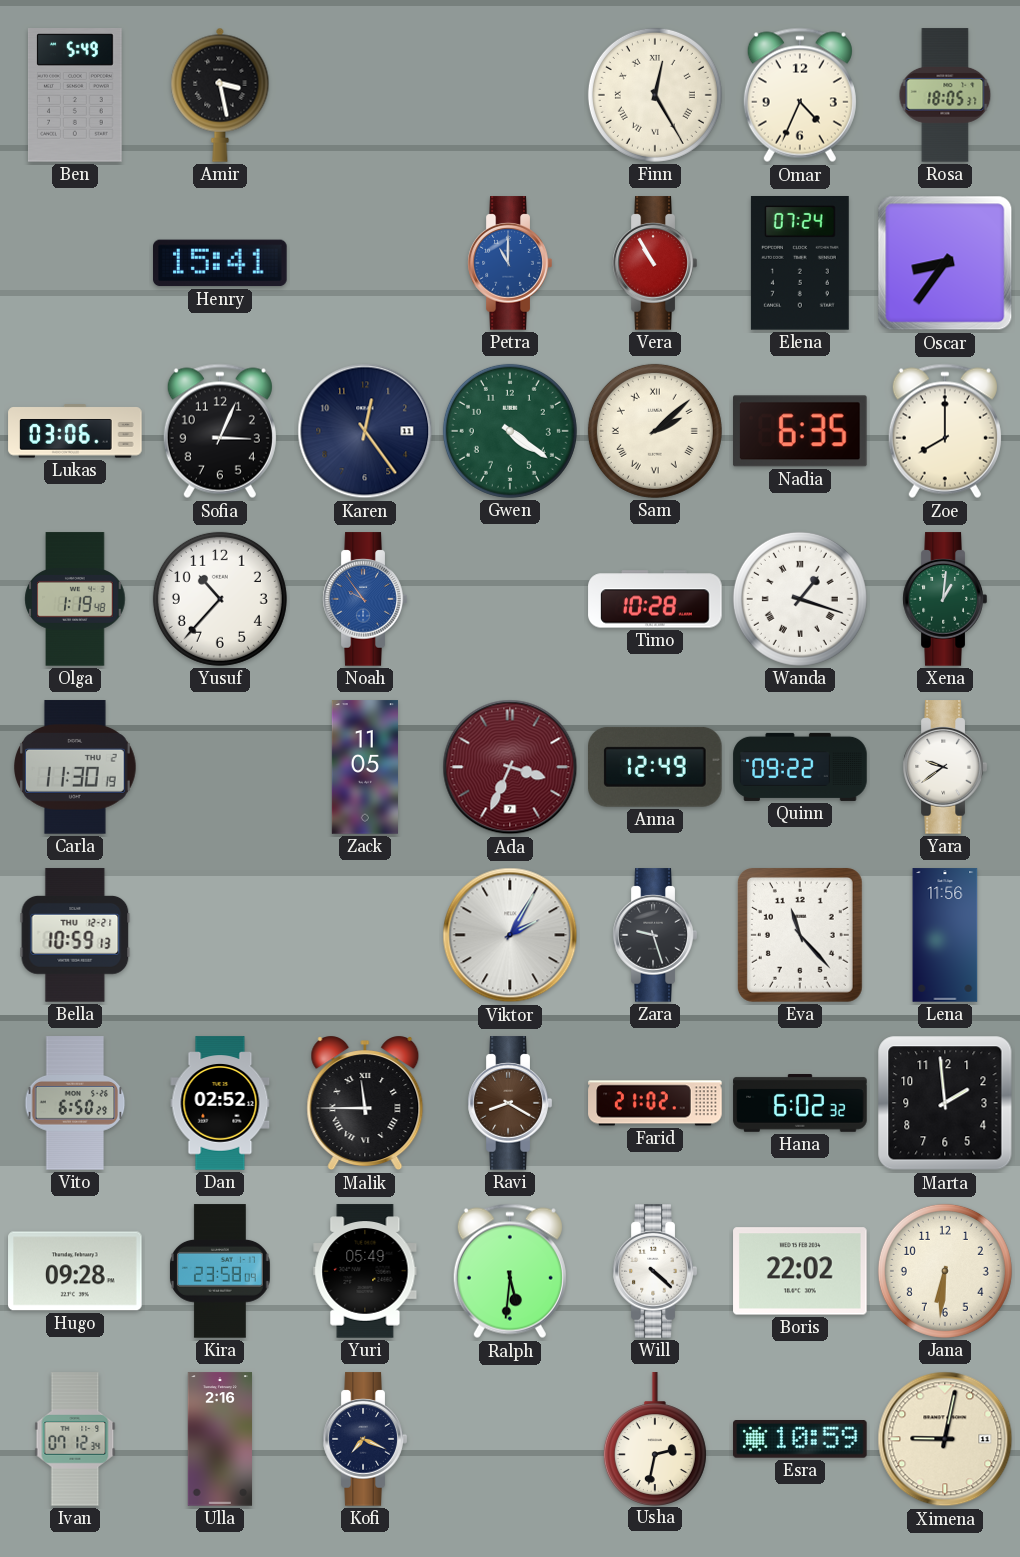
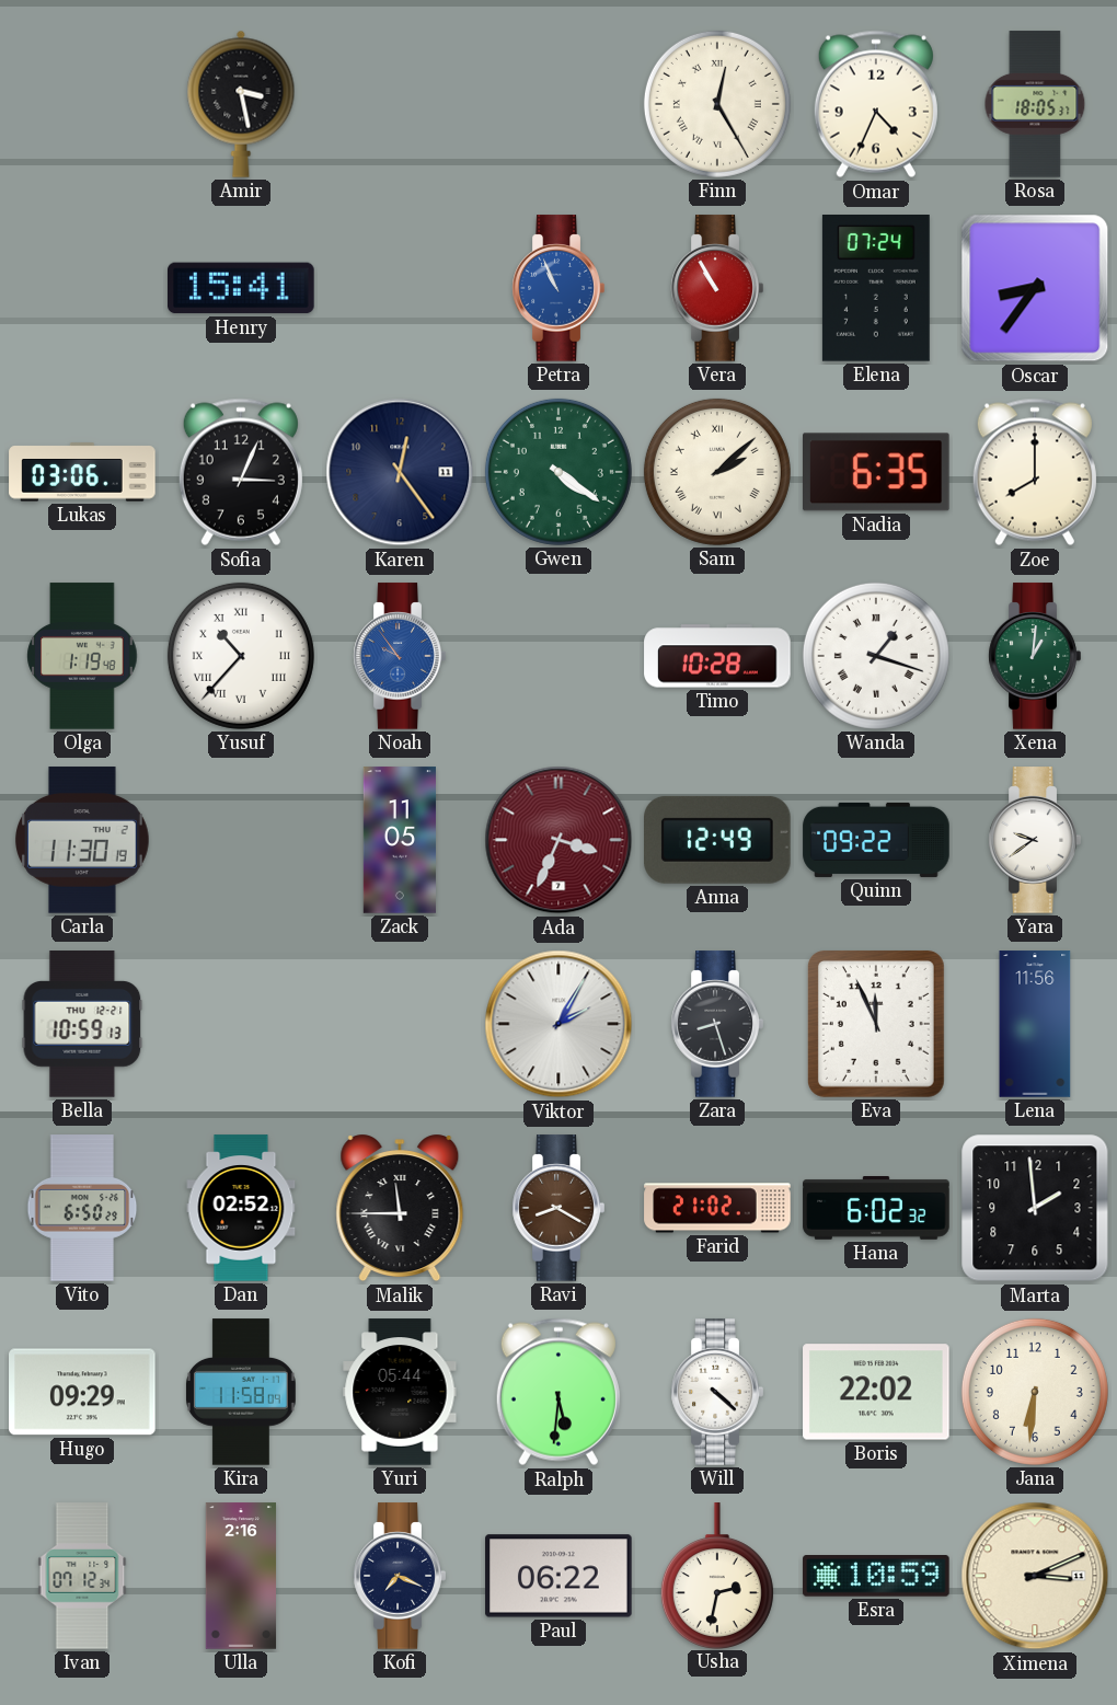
Ben: 5:49 -> none (75, 95)
Petra: 11:00 -> 10:56 (558, 288)
Yusuf numerals: Arabic -> Roman (241, 656)
Zara: 9:27 -> 8:27 (717, 1024)
Eva: 11:23 -> 11:56 (876, 1024)
Hugo: 09:28 -> 09:29 (82, 1392)
Kira: 23:58 -> 11:58 (241, 1392)
Yuri: 05:49 -> 05:44 (400, 1392)
Paul: none -> 06:22 (558, 1576)
Ximena: 9:02 -> 3:11 (1035, 1576)
